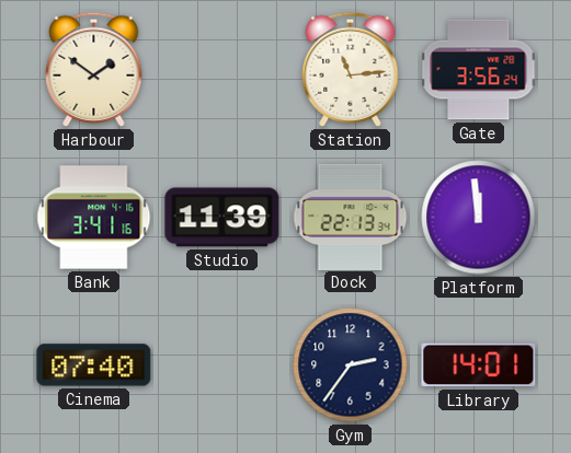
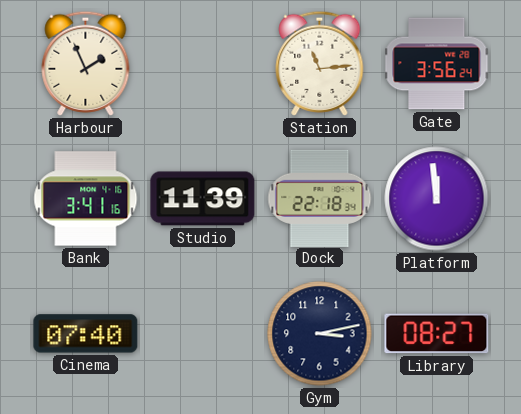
Harbour: 1:51 -> 1:56 (86, 63)
Dock: 22:13 -> 22:18 (320, 198)
Gym: 2:36 -> 3:13 (320, 334)
Library: 14:01 -> 08:27 (437, 334)
